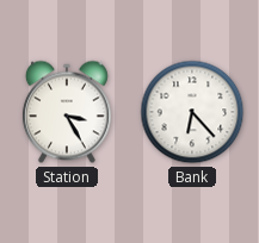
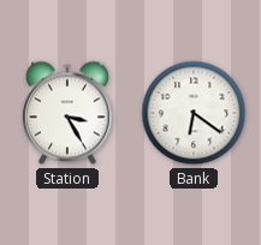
Bank: 6:23 -> 6:21 (194, 113)
